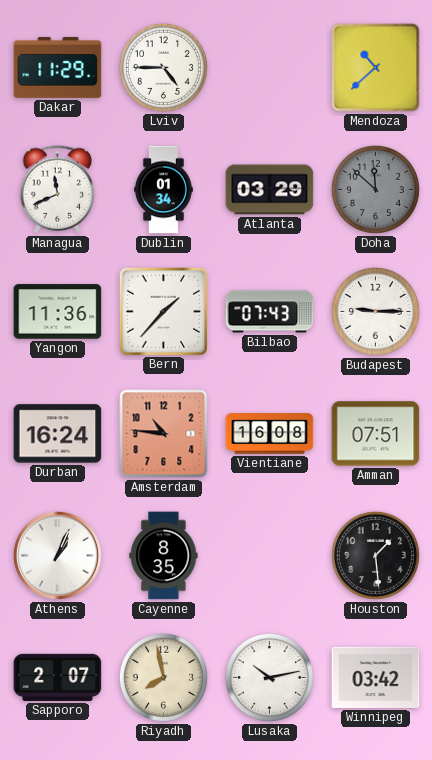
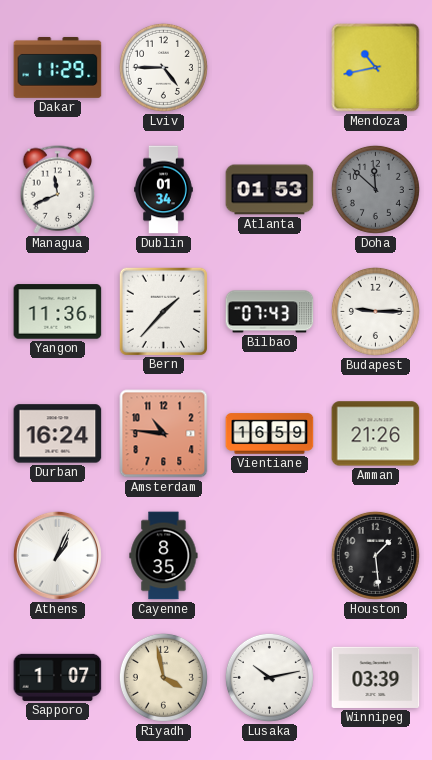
Mendoza: 10:38 -> 10:43 (376, 68)
Atlanta: 03:29 -> 01:53 (270, 190)
Vientiane: 16:08 -> 16:59 (270, 434)
Amman: 07:51 -> 21:26 (376, 434)
Sapporo: 2:07 -> 1:07 (58, 677)
Riyadh: 7:58 -> 3:58 (163, 677)
Winnipeg: 03:42 -> 03:39 (376, 677)
